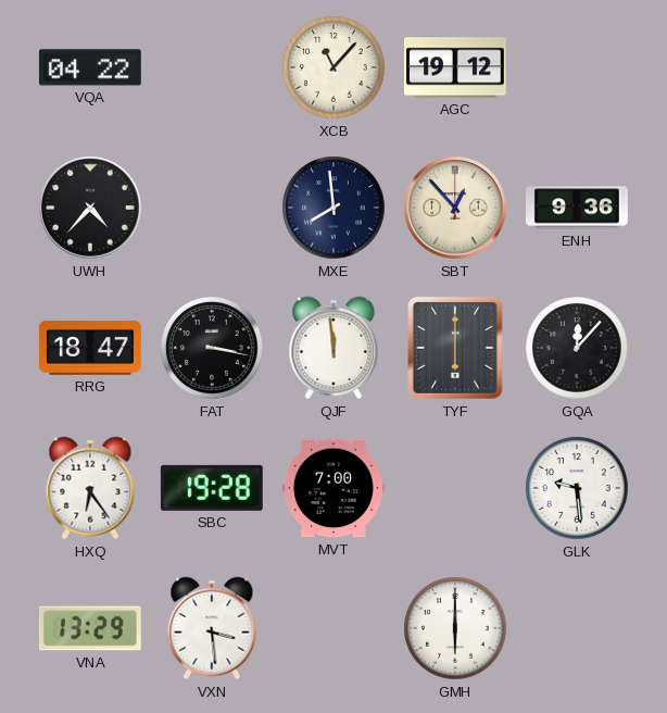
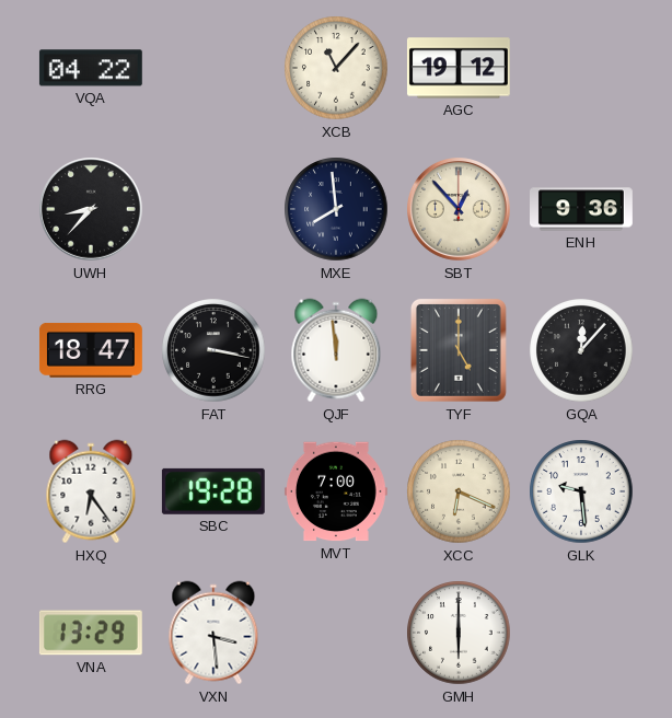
UWH: 4:37 -> 8:37 (92, 210)
TYF: 6:00 -> 5:00 (459, 350)
XCC: none -> 6:19 (459, 491)
